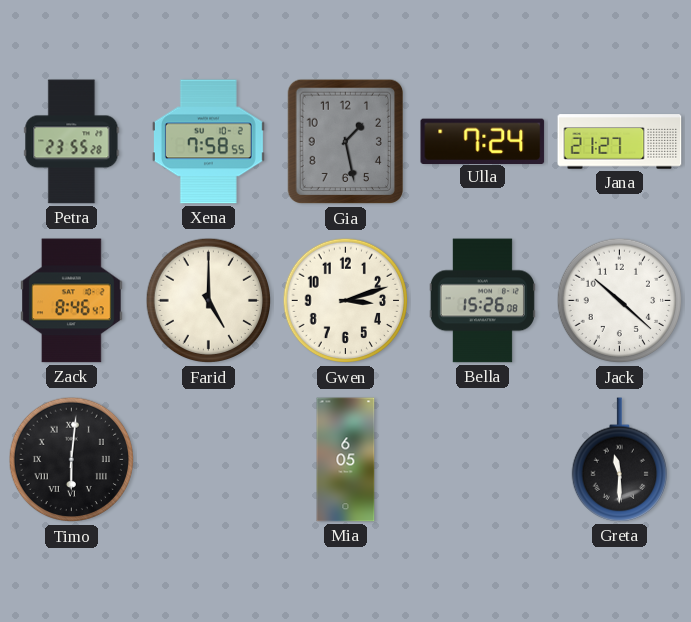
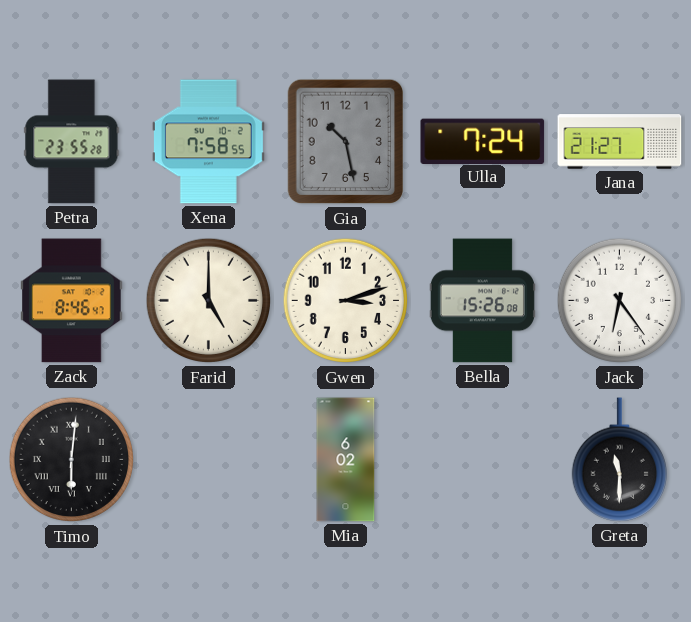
Gia: 1:28 -> 10:28 (345, 142)
Jack: 10:22 -> 6:24 (620, 301)
Mia: 6:05 -> 6:02 (346, 460)
